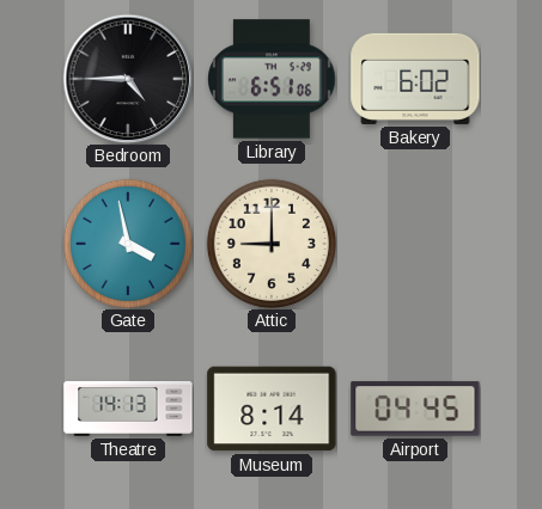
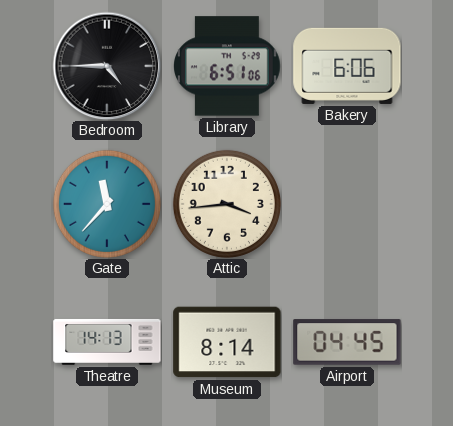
Bakery: 6:02 -> 6:06 (347, 66)
Gate: 3:58 -> 11:37 (107, 204)
Attic: 9:00 -> 3:44 (227, 204)
